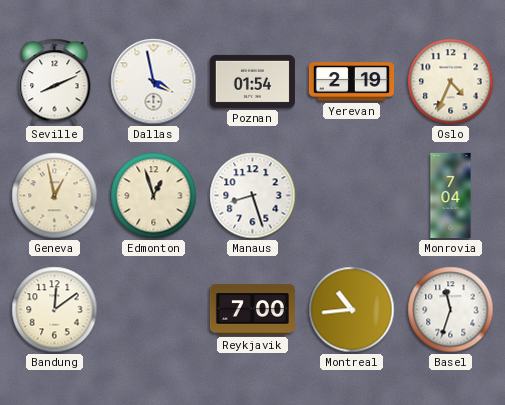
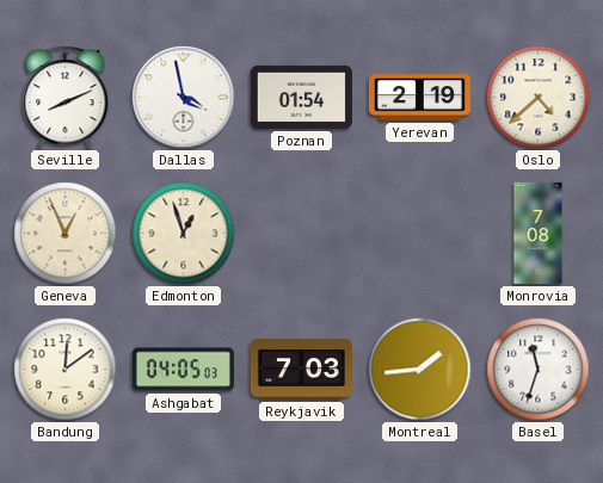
Oslo: 4:34 -> 4:38 (539, 98)
Geneva: 12:58 -> 12:56 (66, 234)
Manaus: 8:27 -> none (253, 196)
Monrovia: 7:04 -> 7:08 (539, 233)
Ashgabat: none -> 04:05 (183, 370)
Reykjavik: 7:00 -> 7:03 (301, 370)
Montreal: 10:44 -> 1:44 (420, 370)
